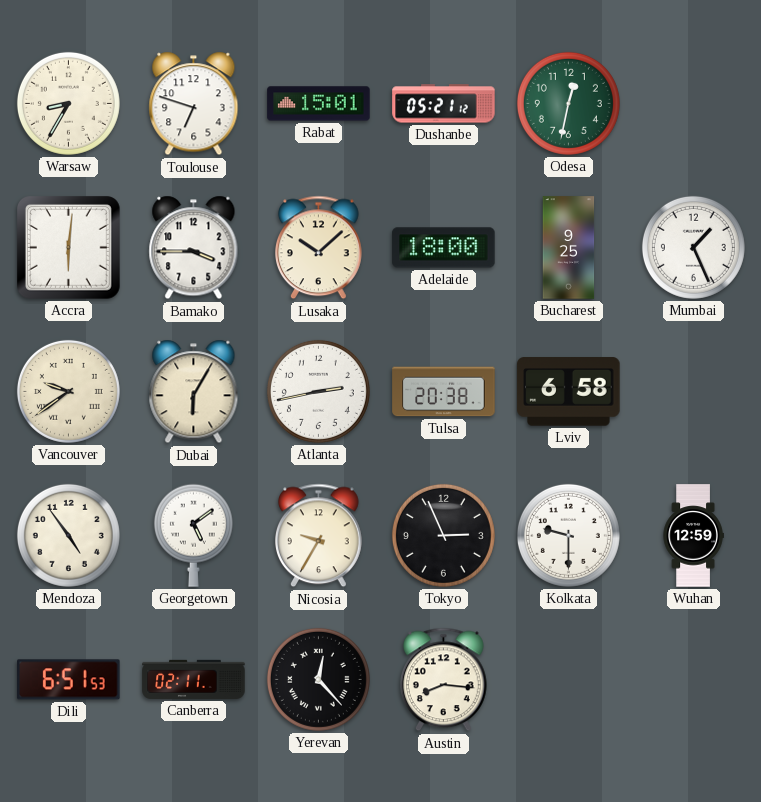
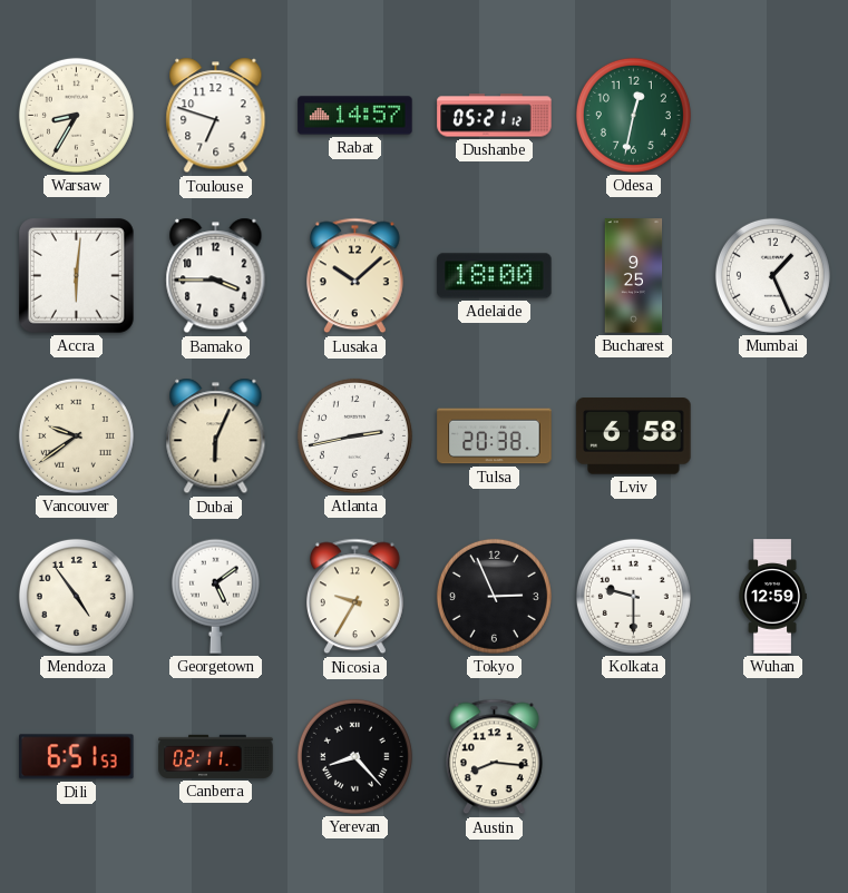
Rabat: 15:01 -> 14:57 (355, 116)
Dubai: 6:05 -> 6:04 (216, 436)
Yerevan: 12:23 -> 8:23 (354, 756)
